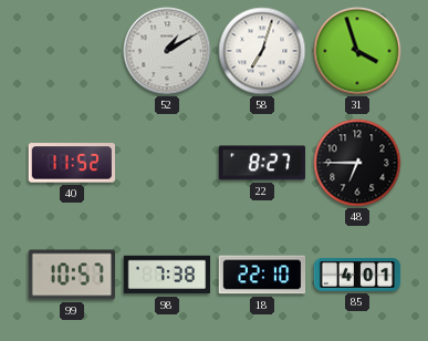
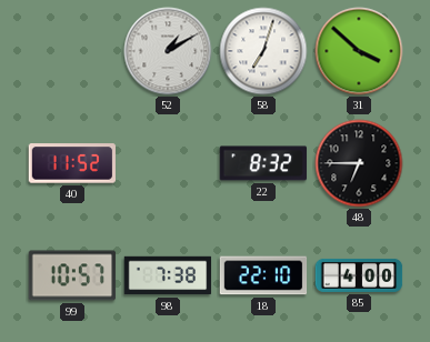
31: 3:57 -> 3:52 (359, 51)
22: 8:27 -> 8:32 (263, 163)
85: 4:01 -> 4:00 (359, 275)
